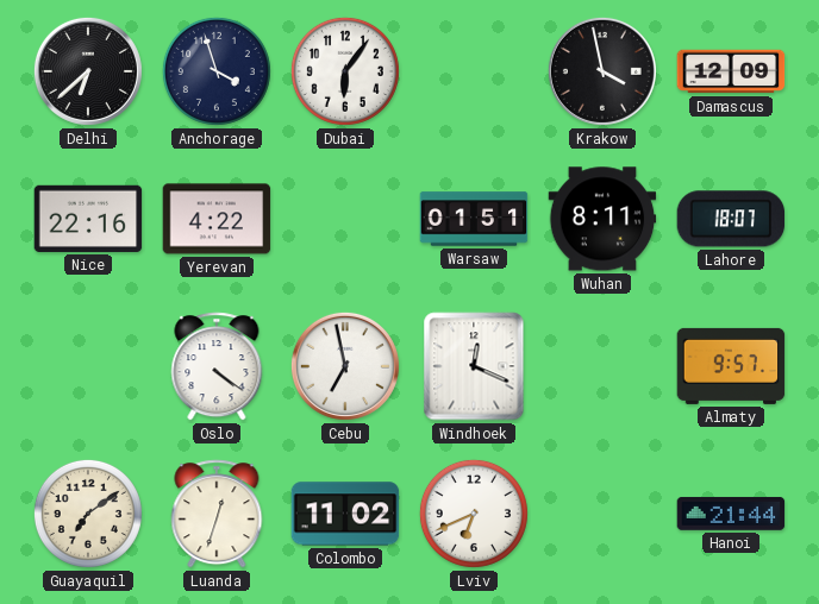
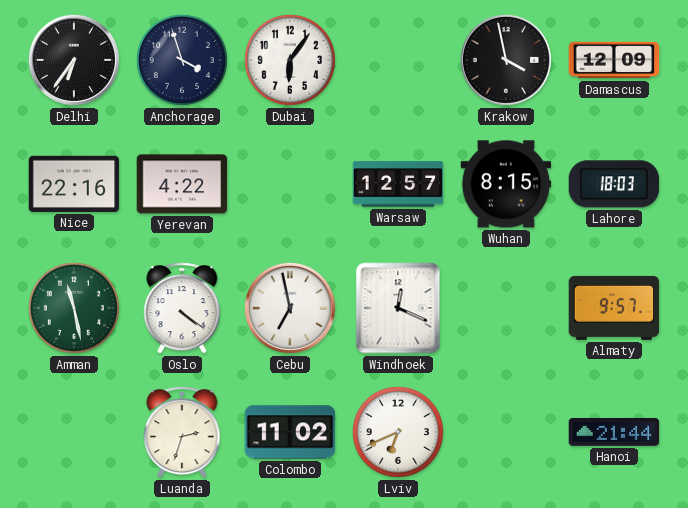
Delhi: 6:38 -> 6:36 (74, 60)
Warsaw: 01:51 -> 12:57 (398, 184)
Wuhan: 8:11 -> 8:15 (506, 184)
Lahore: 18:07 -> 18:03 (614, 184)
Amman: none -> 11:28 (74, 308)
Guayaquil: 7:09 -> none (88, 514)
Luanda: 12:33 -> 2:33 (182, 432)
